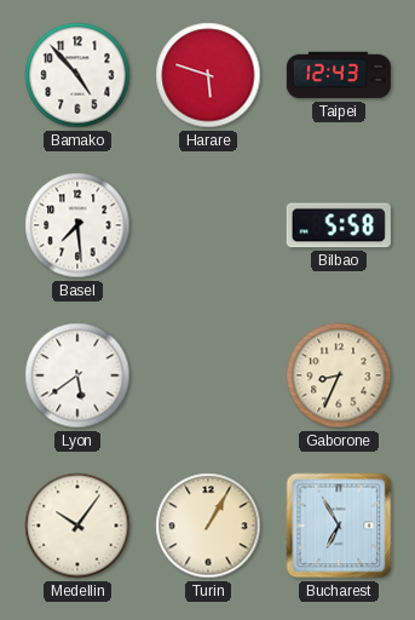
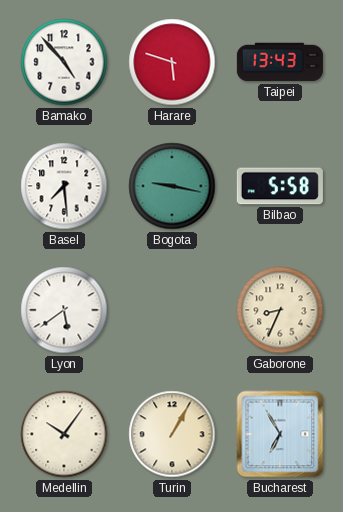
Taipei: 12:43 -> 13:43 (280, 62)
Bogota: none -> 9:17 (172, 186)
